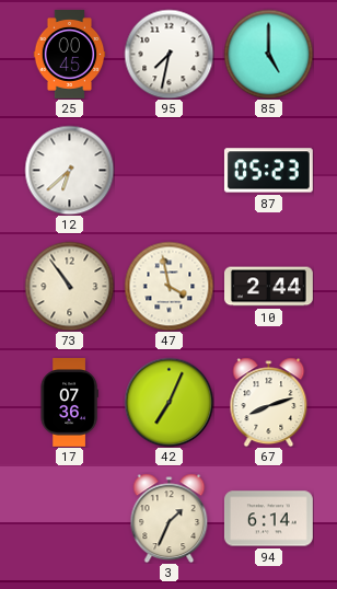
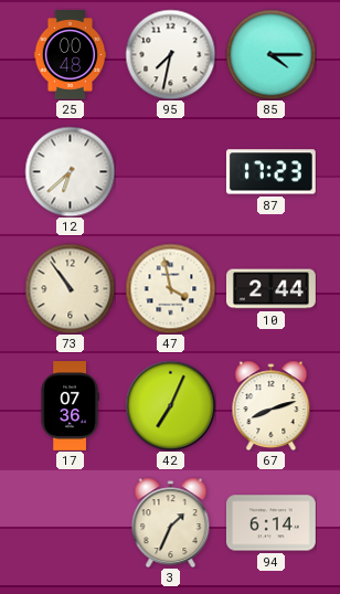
25: 00:45 -> 00:48 (71, 55)
85: 5:00 -> 4:15 (270, 54)
87: 05:23 -> 17:23 (270, 172)
